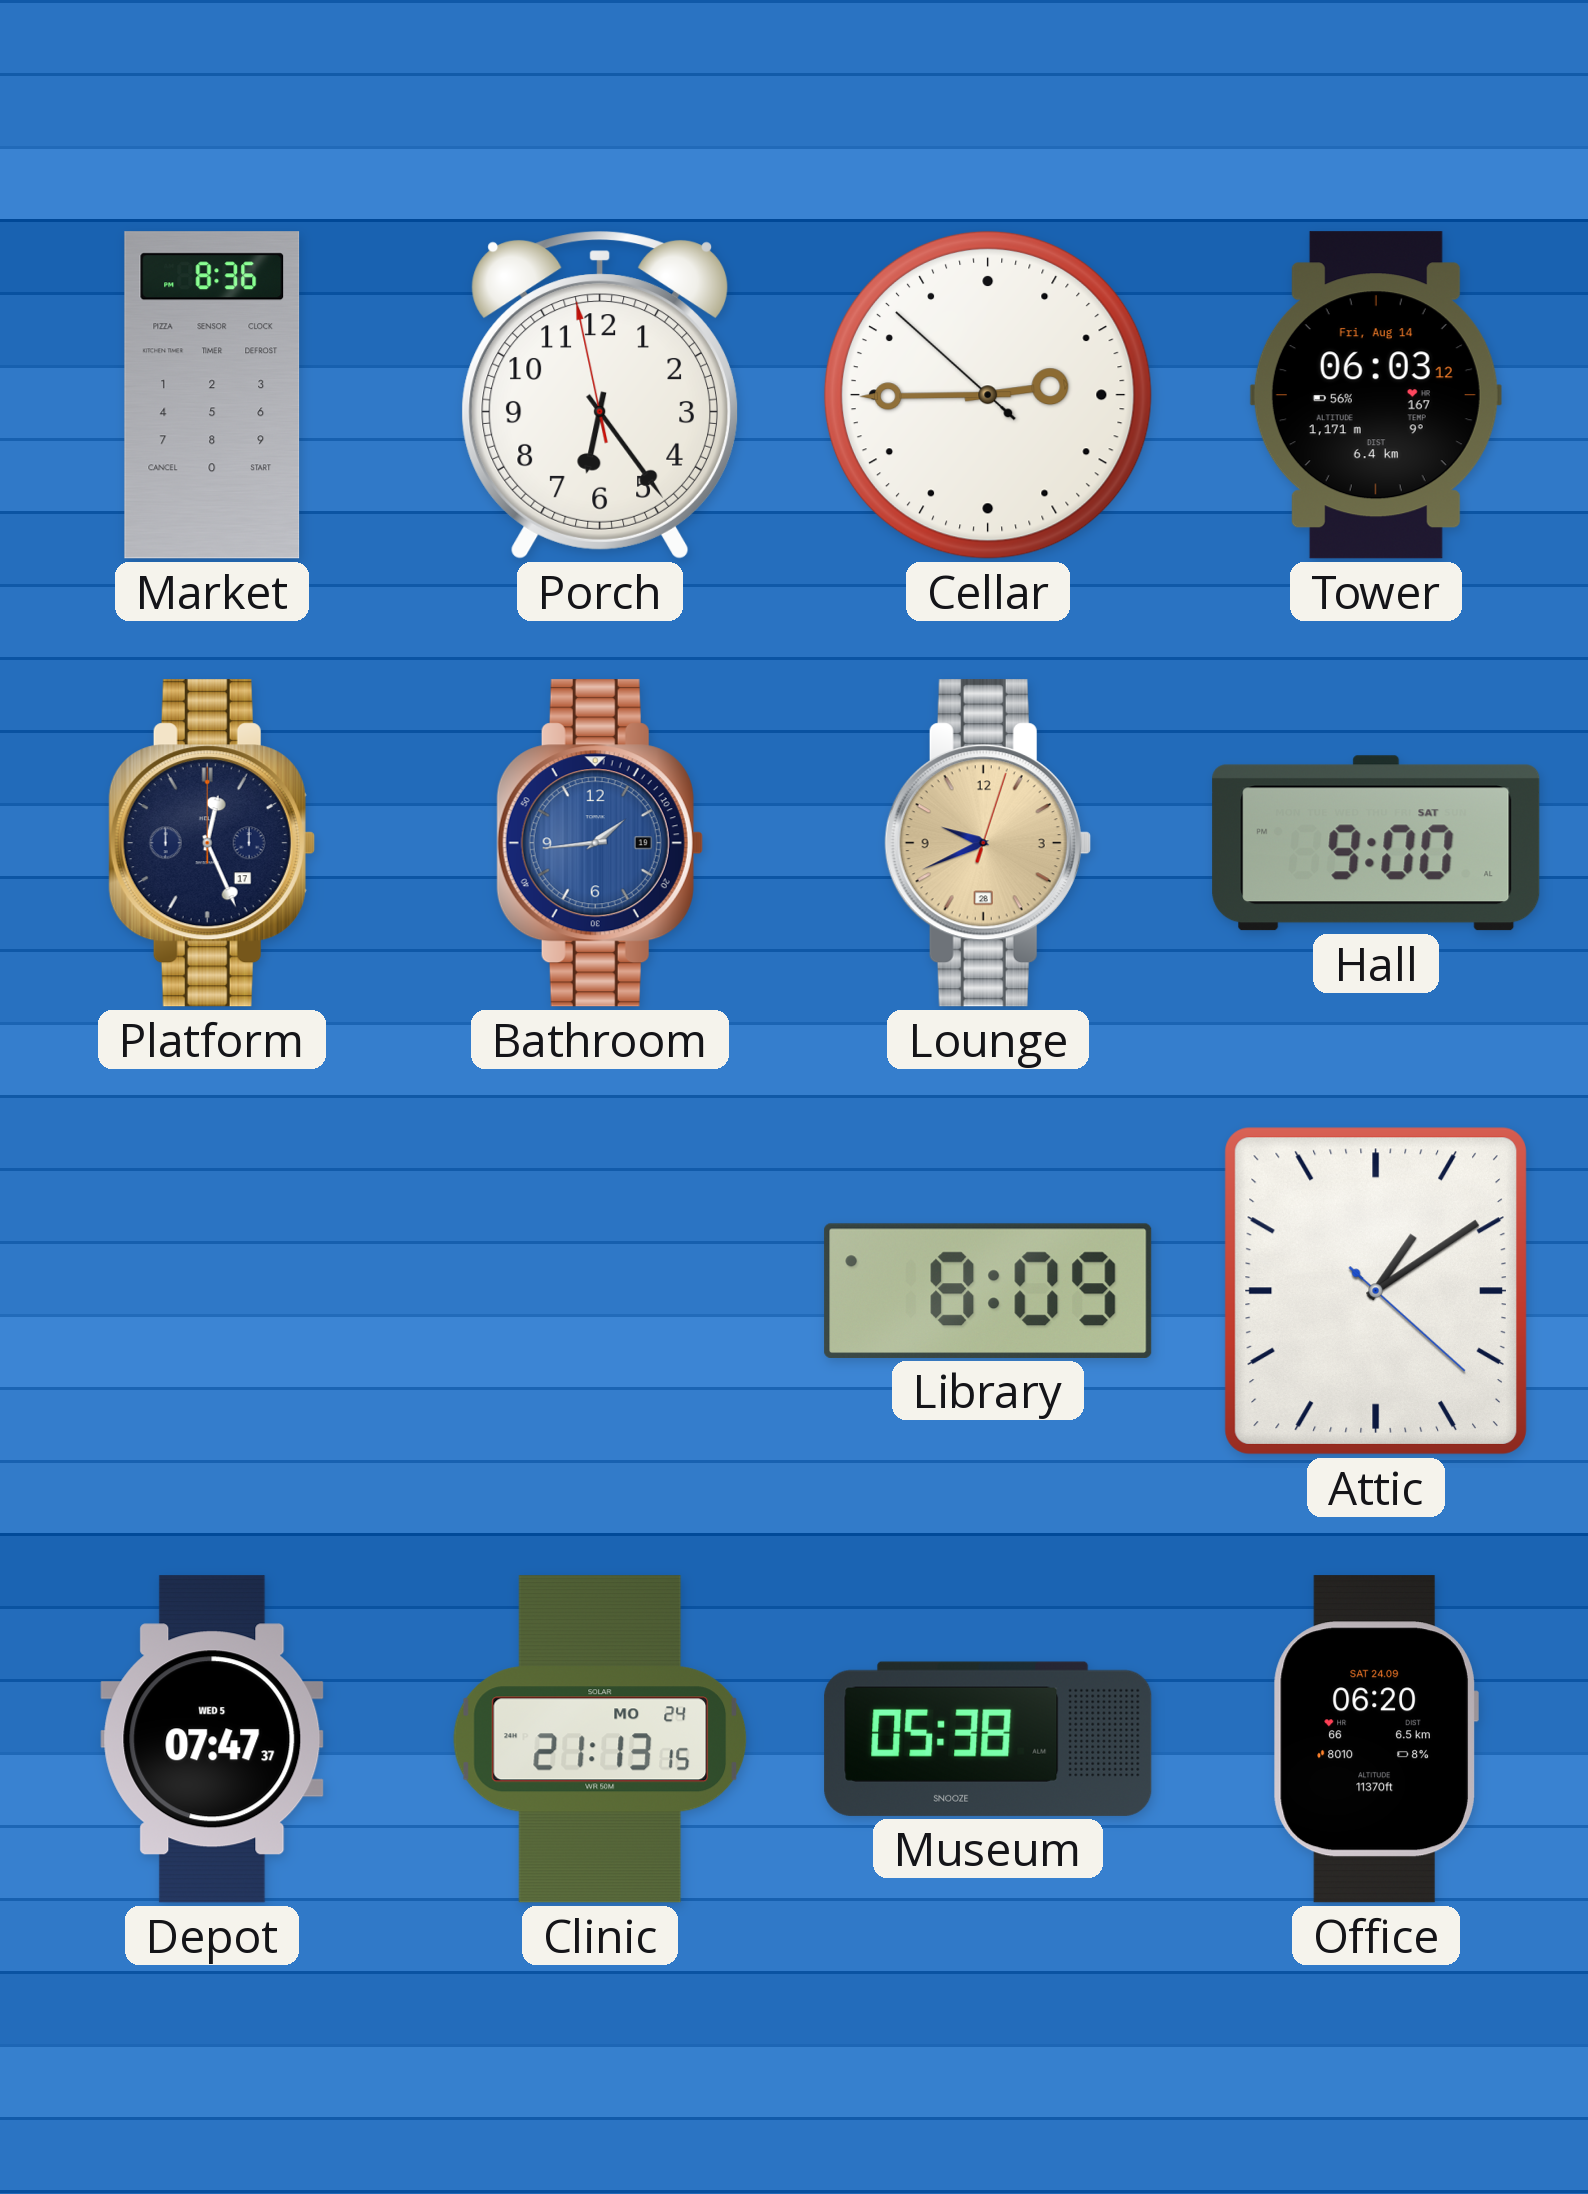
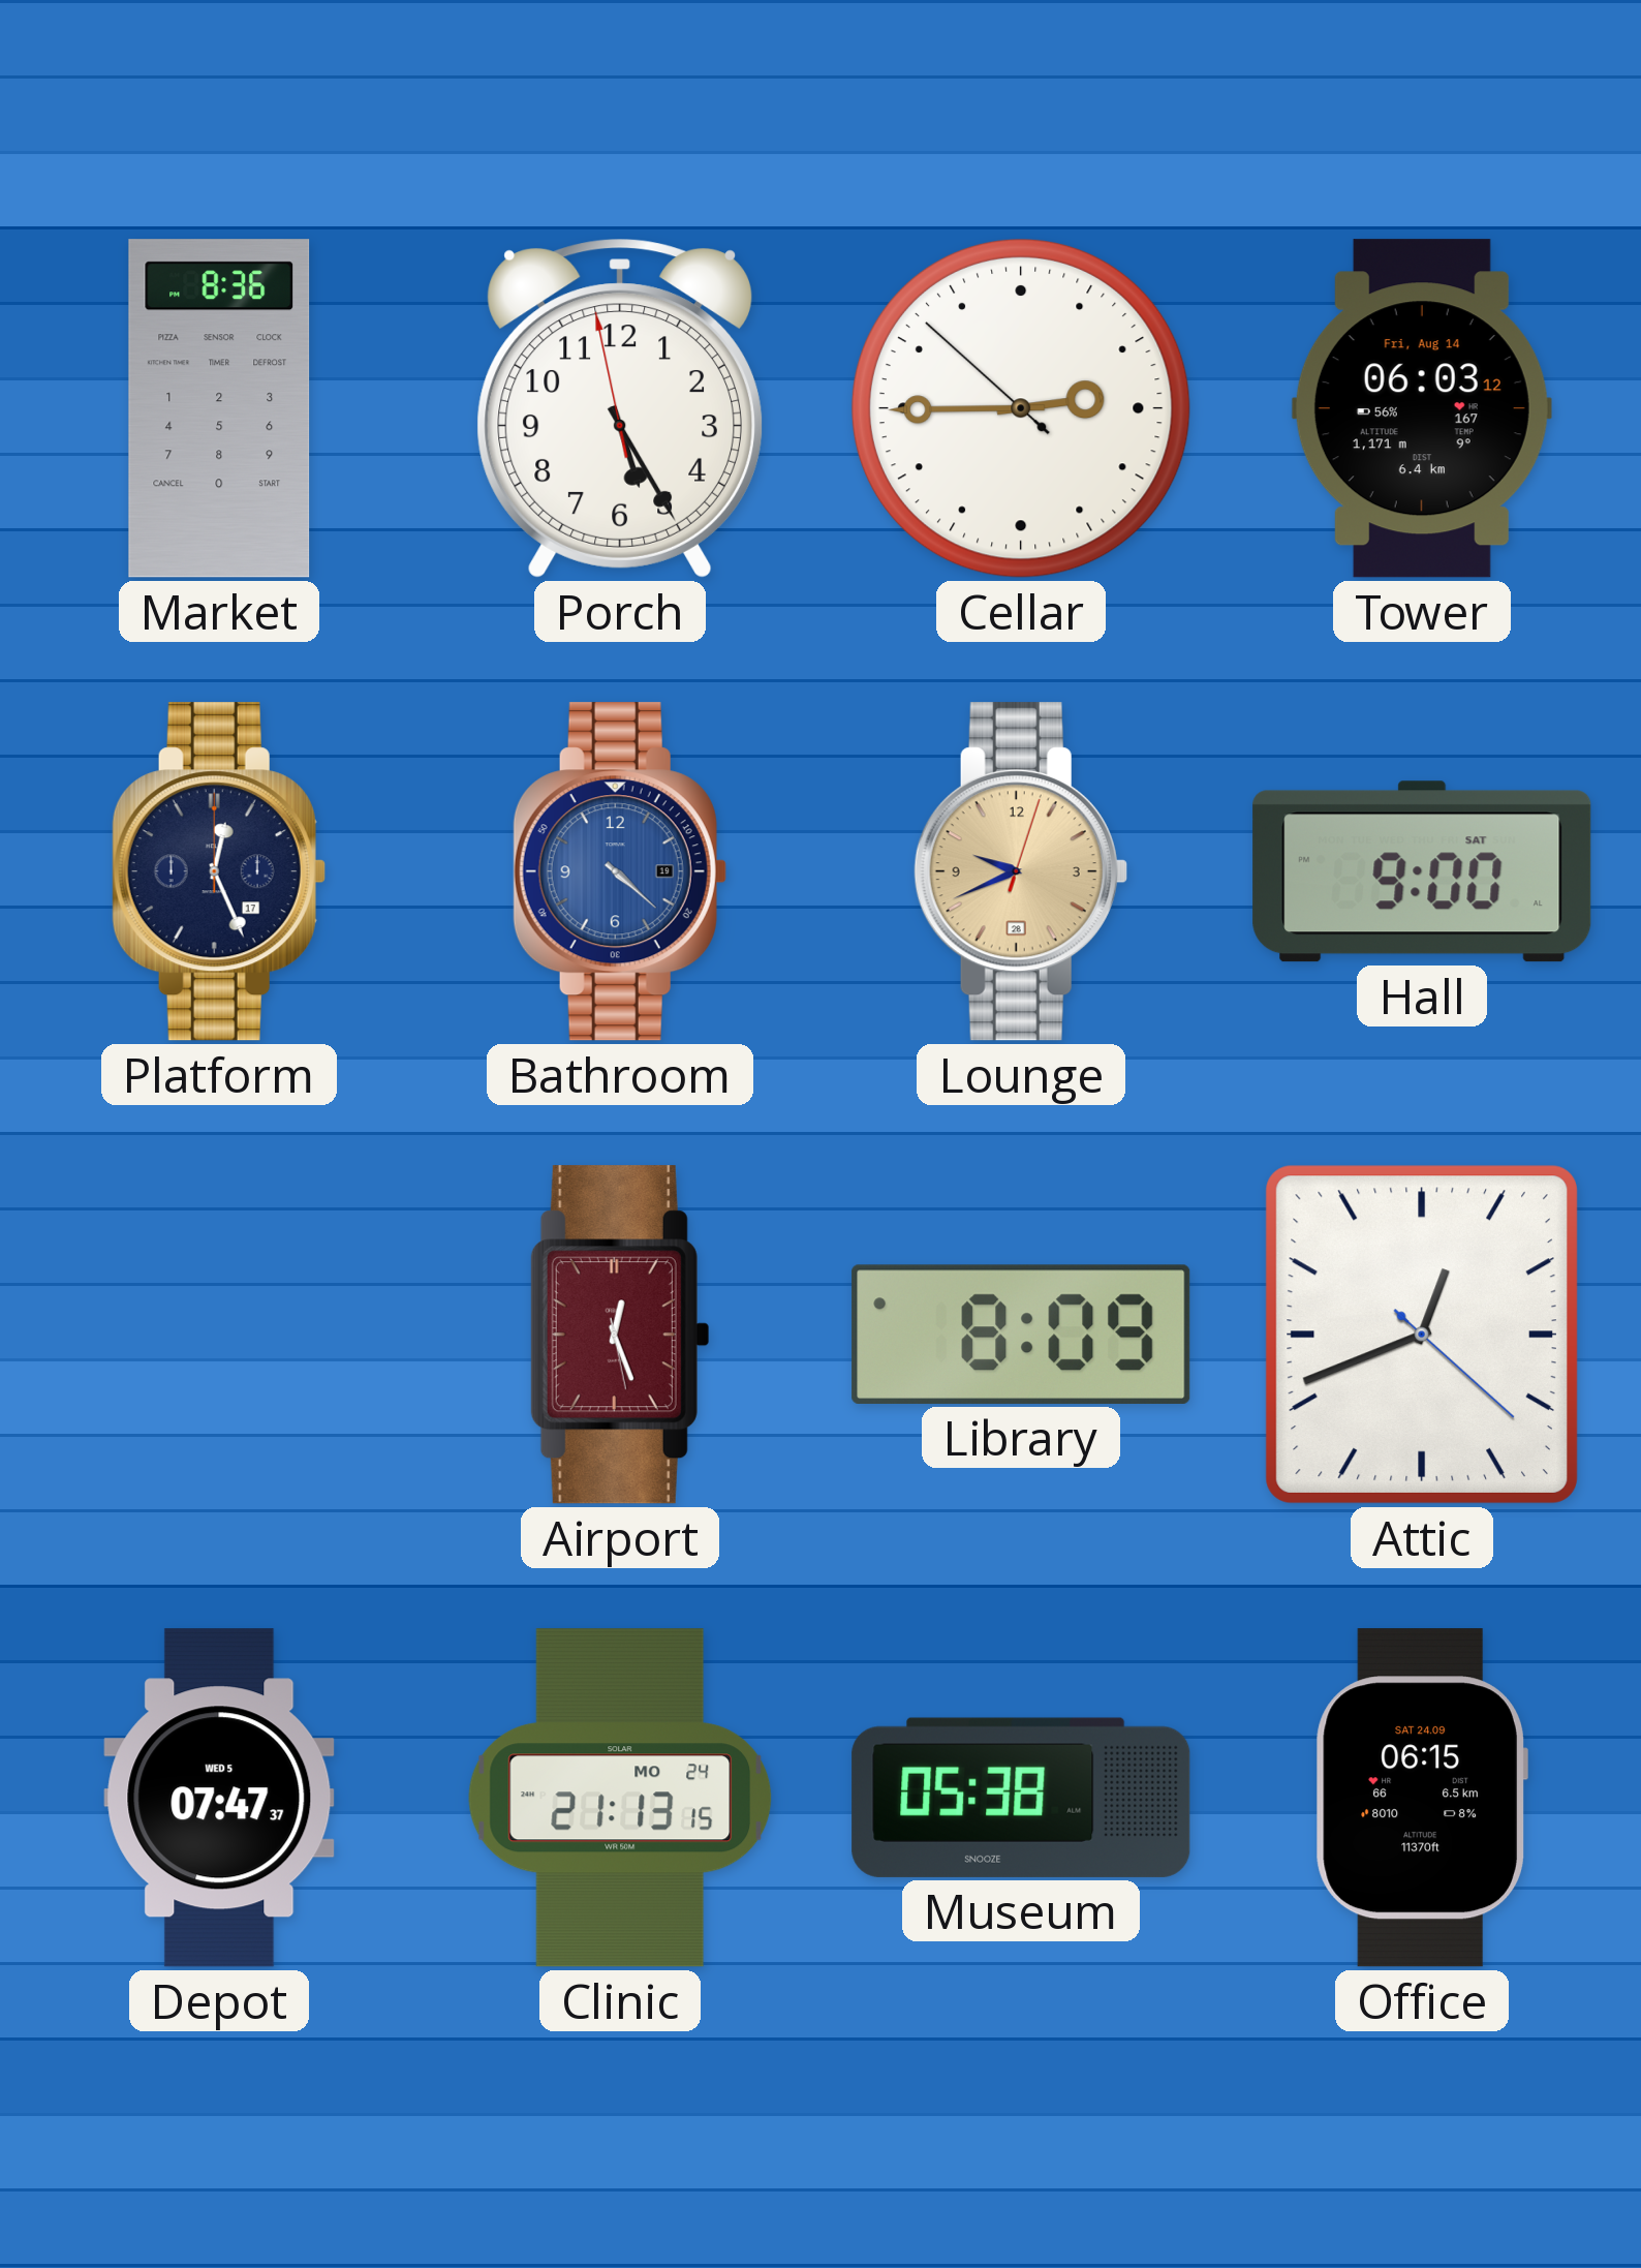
Porch: 6:23 -> 5:24 (620, 408)
Bathroom: 1:44 -> 4:22 (620, 871)
Airport: none -> 12:26 (620, 1335)
Attic: 1:09 -> 12:41 (1422, 1335)
Office: 06:20 -> 06:15 (1422, 1798)
